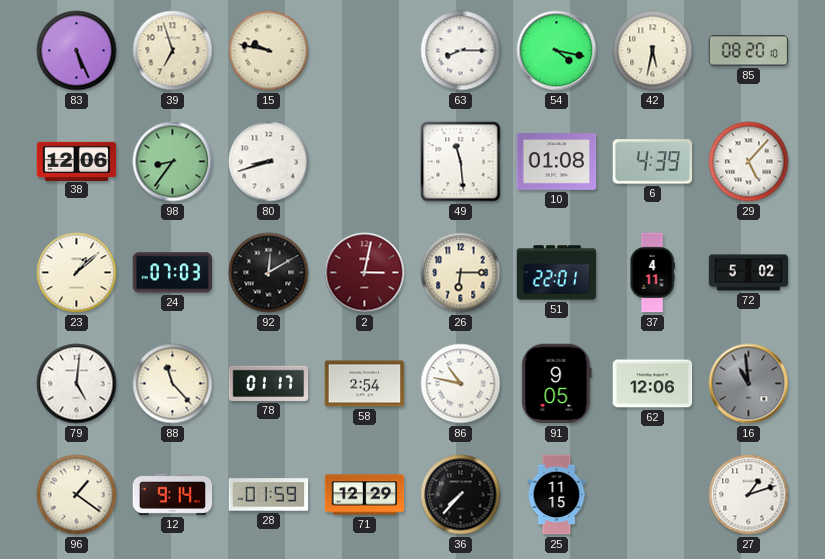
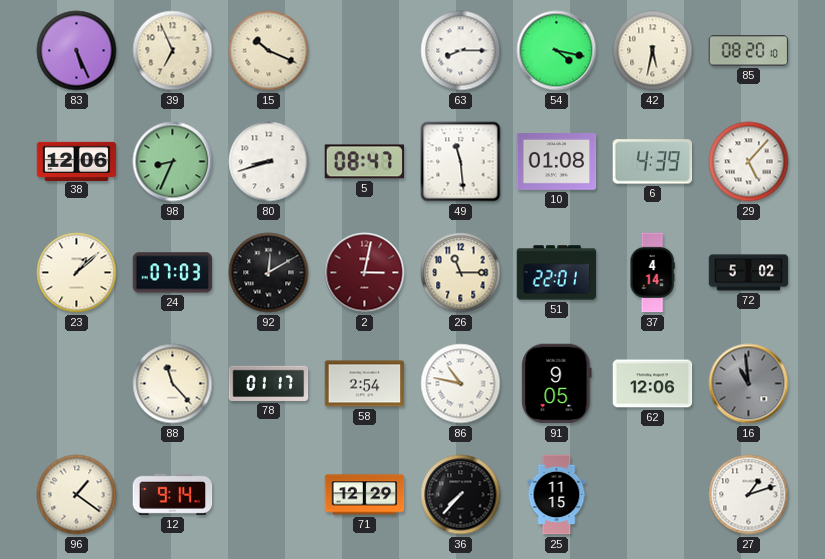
39: 6:57 -> 6:56 (173, 51)
15: 9:47 -> 10:19 (269, 51)
98: 8:36 -> 8:34 (173, 162)
5: none -> 08:47 (365, 162)
26: 6:15 -> 11:15 (461, 273)
37: 4:11 -> 4:14 (652, 273)
79: 5:01 -> none (77, 384)
28: 01:59 -> none (269, 495)
